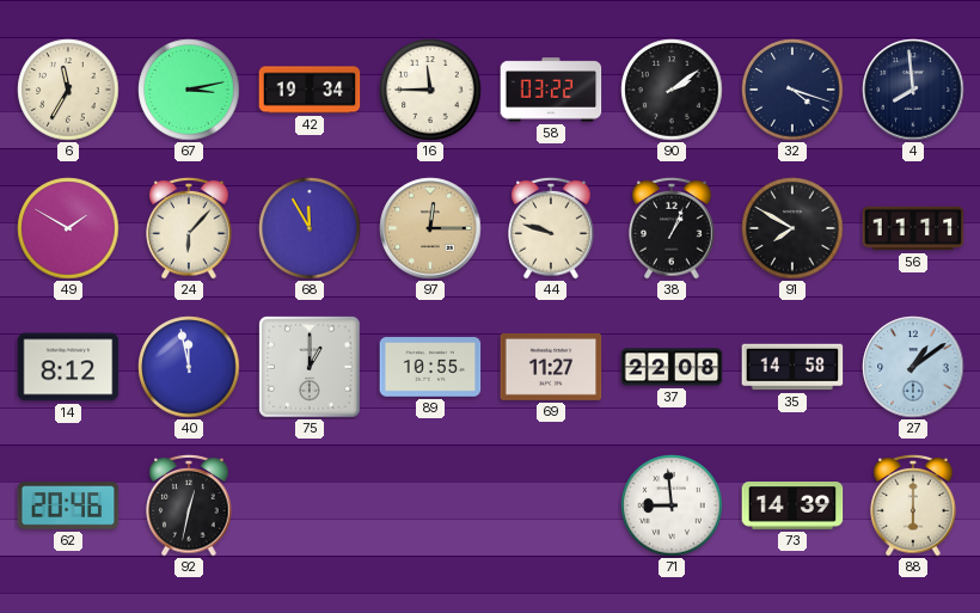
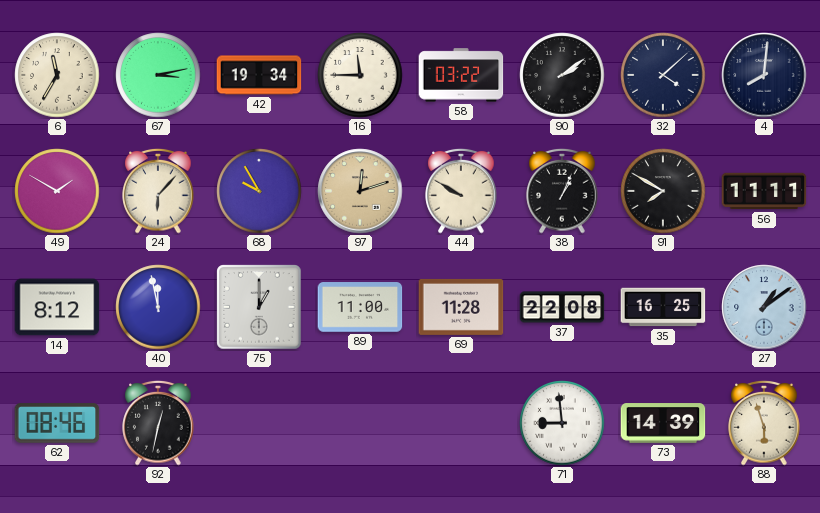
32: 4:18 -> 4:08 (663, 75)
4: 7:59 -> 8:01 (764, 75)
68: 11:55 -> 9:55 (259, 191)
97: 12:15 -> 12:12 (360, 191)
44: 9:48 -> 9:50 (461, 191)
89: 10:55 -> 11:00 (360, 307)
69: 11:27 -> 11:28 (461, 307)
35: 14:58 -> 16:25 (663, 307)
62: 20:46 -> 08:46 (57, 423)
88: 6:00 -> 5:57 (764, 423)
